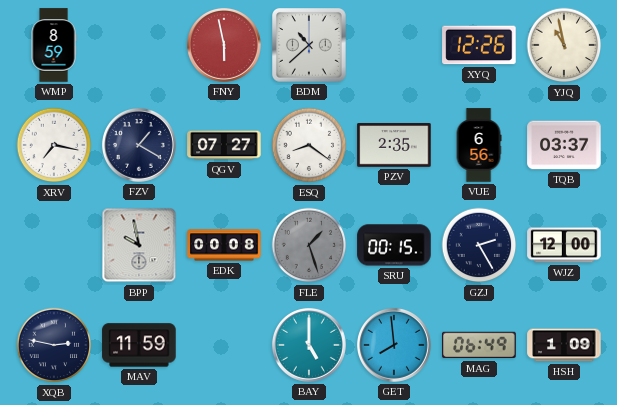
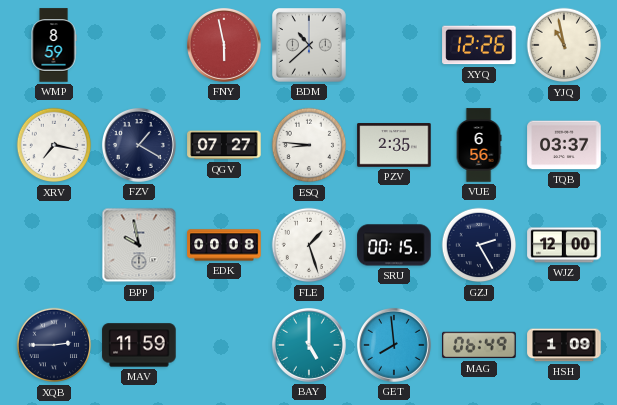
ESQ: 8:21 -> 8:46 (309, 145)
FLE dial: grey -> white (309, 245)
XQB: 2:47 -> 2:45 (54, 345)
